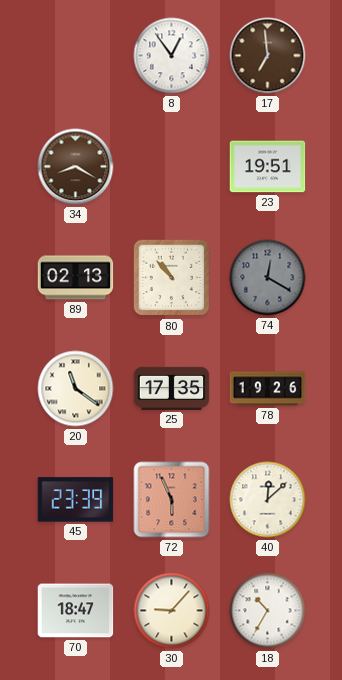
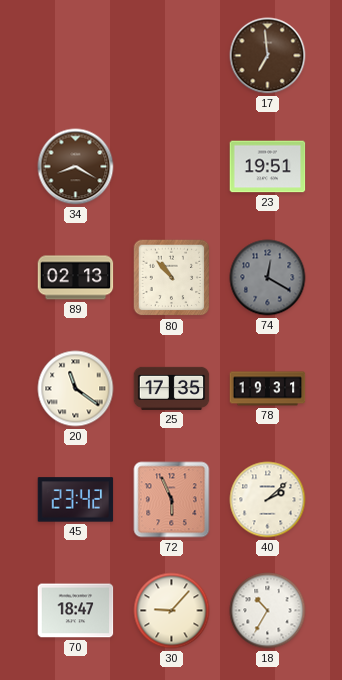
8: 12:54 -> none (172, 56)
78: 19:26 -> 19:31 (268, 389)
45: 23:39 -> 23:42 (76, 500)
40: 12:08 -> 2:08 (268, 500)
